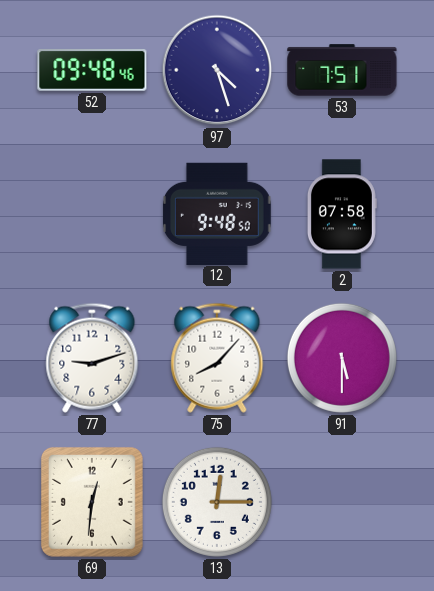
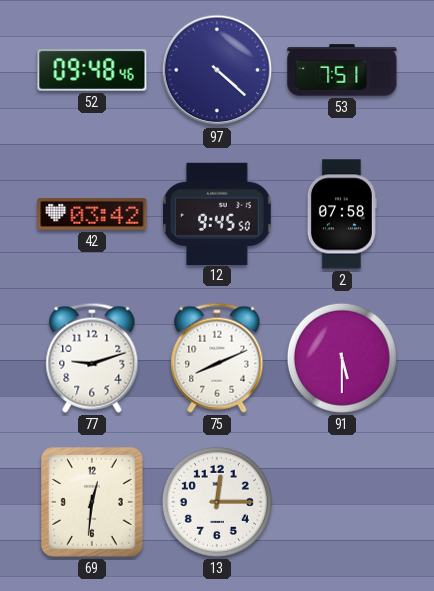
97: 4:27 -> 4:22 (217, 70)
42: none -> 03:42 (92, 215)
12: 9:48 -> 9:45 (217, 213)
75: 8:07 -> 8:11 (217, 358)
